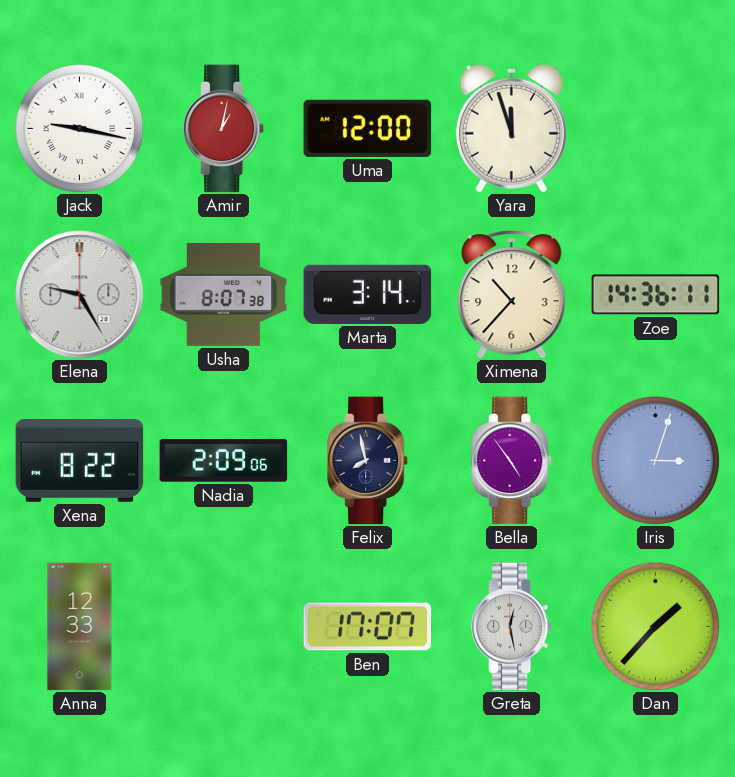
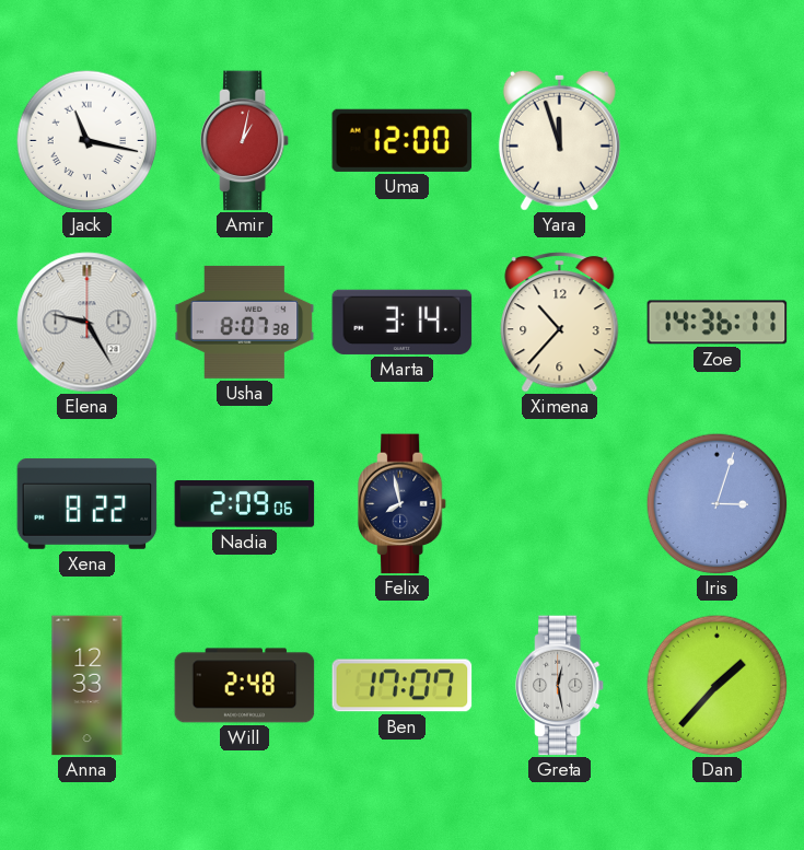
Jack: 9:17 -> 11:17 (86, 140)
Bella: 4:54 -> none (512, 461)
Will: none -> 2:48 (245, 686)
